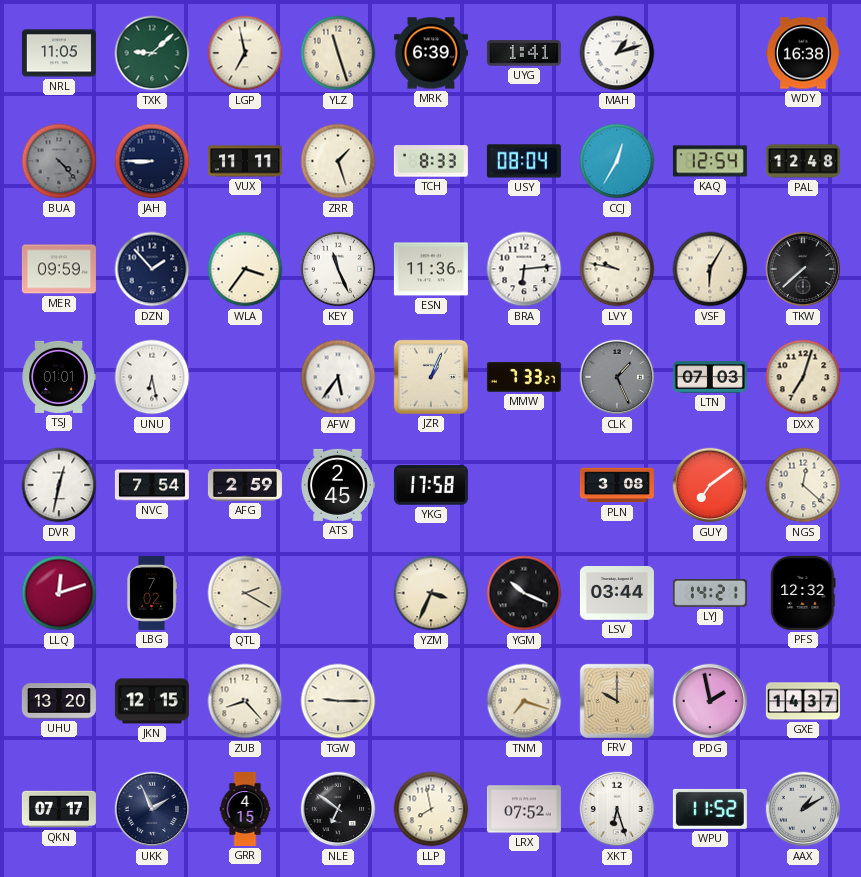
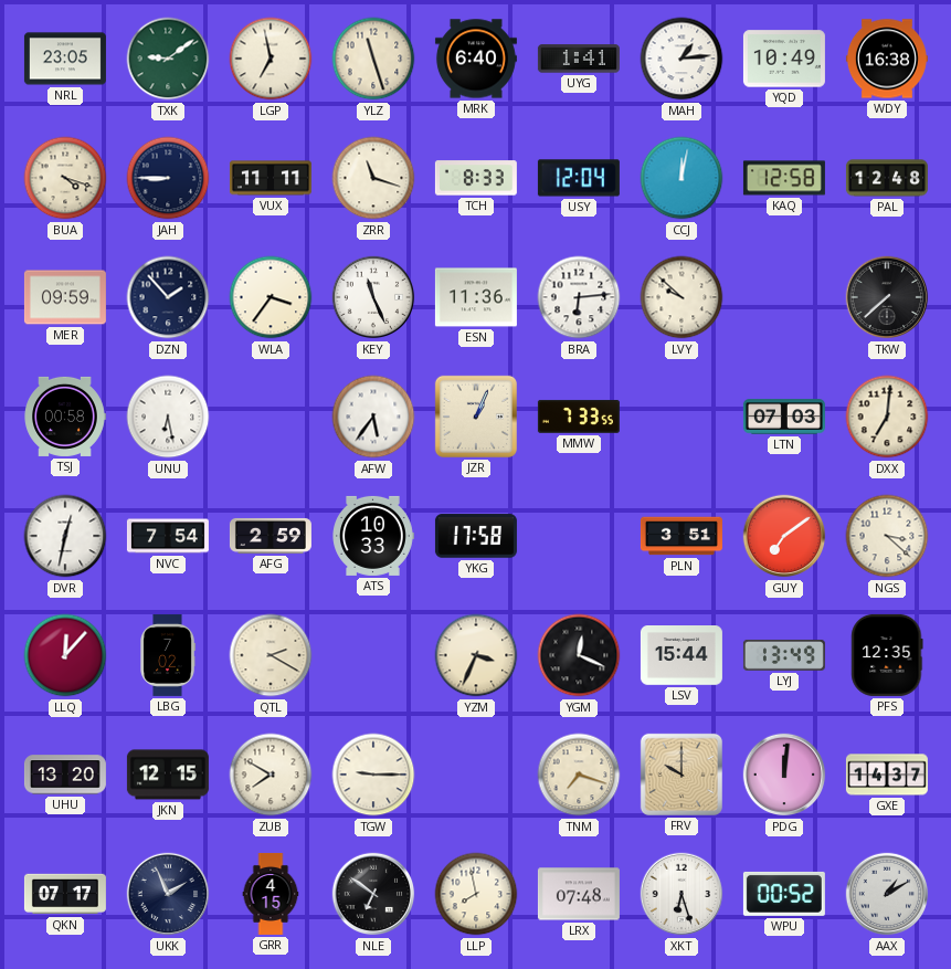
NRL: 11:05 -> 23:05 (65, 59)
TXK: 9:08 -> 9:09 (168, 59)
MRK: 6:39 -> 6:40 (476, 59)
MAH: 1:12 -> 1:14 (681, 59)
YQD: none -> 10:49 (784, 59)
BUA: 4:23 -> 4:18 (65, 178)
BUA dial: grey -> cream (65, 178)
ZRR: 1:27 -> 11:18 (373, 178)
USY: 08:04 -> 12:04 (579, 178)
CCJ: 12:35 -> 12:02 (681, 178)
KAQ: 12:54 -> 12:58 (784, 178)
LVY: 9:47 -> 9:52 (681, 297)
VSF: 6:05 -> none (710, 269)
TSJ: 01:01 -> 00:58 (65, 417)
MMW: 7:33:27 -> 7:33:55 (579, 417)
CLK: 1:26 -> none (617, 377)
DXX: 7:03 -> 7:01 (887, 417)
ATS: 2:45 -> 10:33 (373, 536)
PLN: 3:08 -> 3:51 (681, 536)
NGS: 12:22 -> 3:22 (887, 536)
LLQ: 12:12 -> 12:07 (65, 655)
YGM: 10:19 -> 12:19 (579, 655)
LSV: 03:44 -> 15:44 (681, 656)
LYJ: 14:21 -> 13:49 (784, 655)
PFS: 12:32 -> 12:35 (887, 655)
ZUB: 8:23 -> 7:50 (271, 775)
PDG: 1:58 -> 12:01 (784, 775)
LRX: 07:52 -> 07:48 (579, 894)
WPU: 11:52 -> 00:52 (784, 894)
